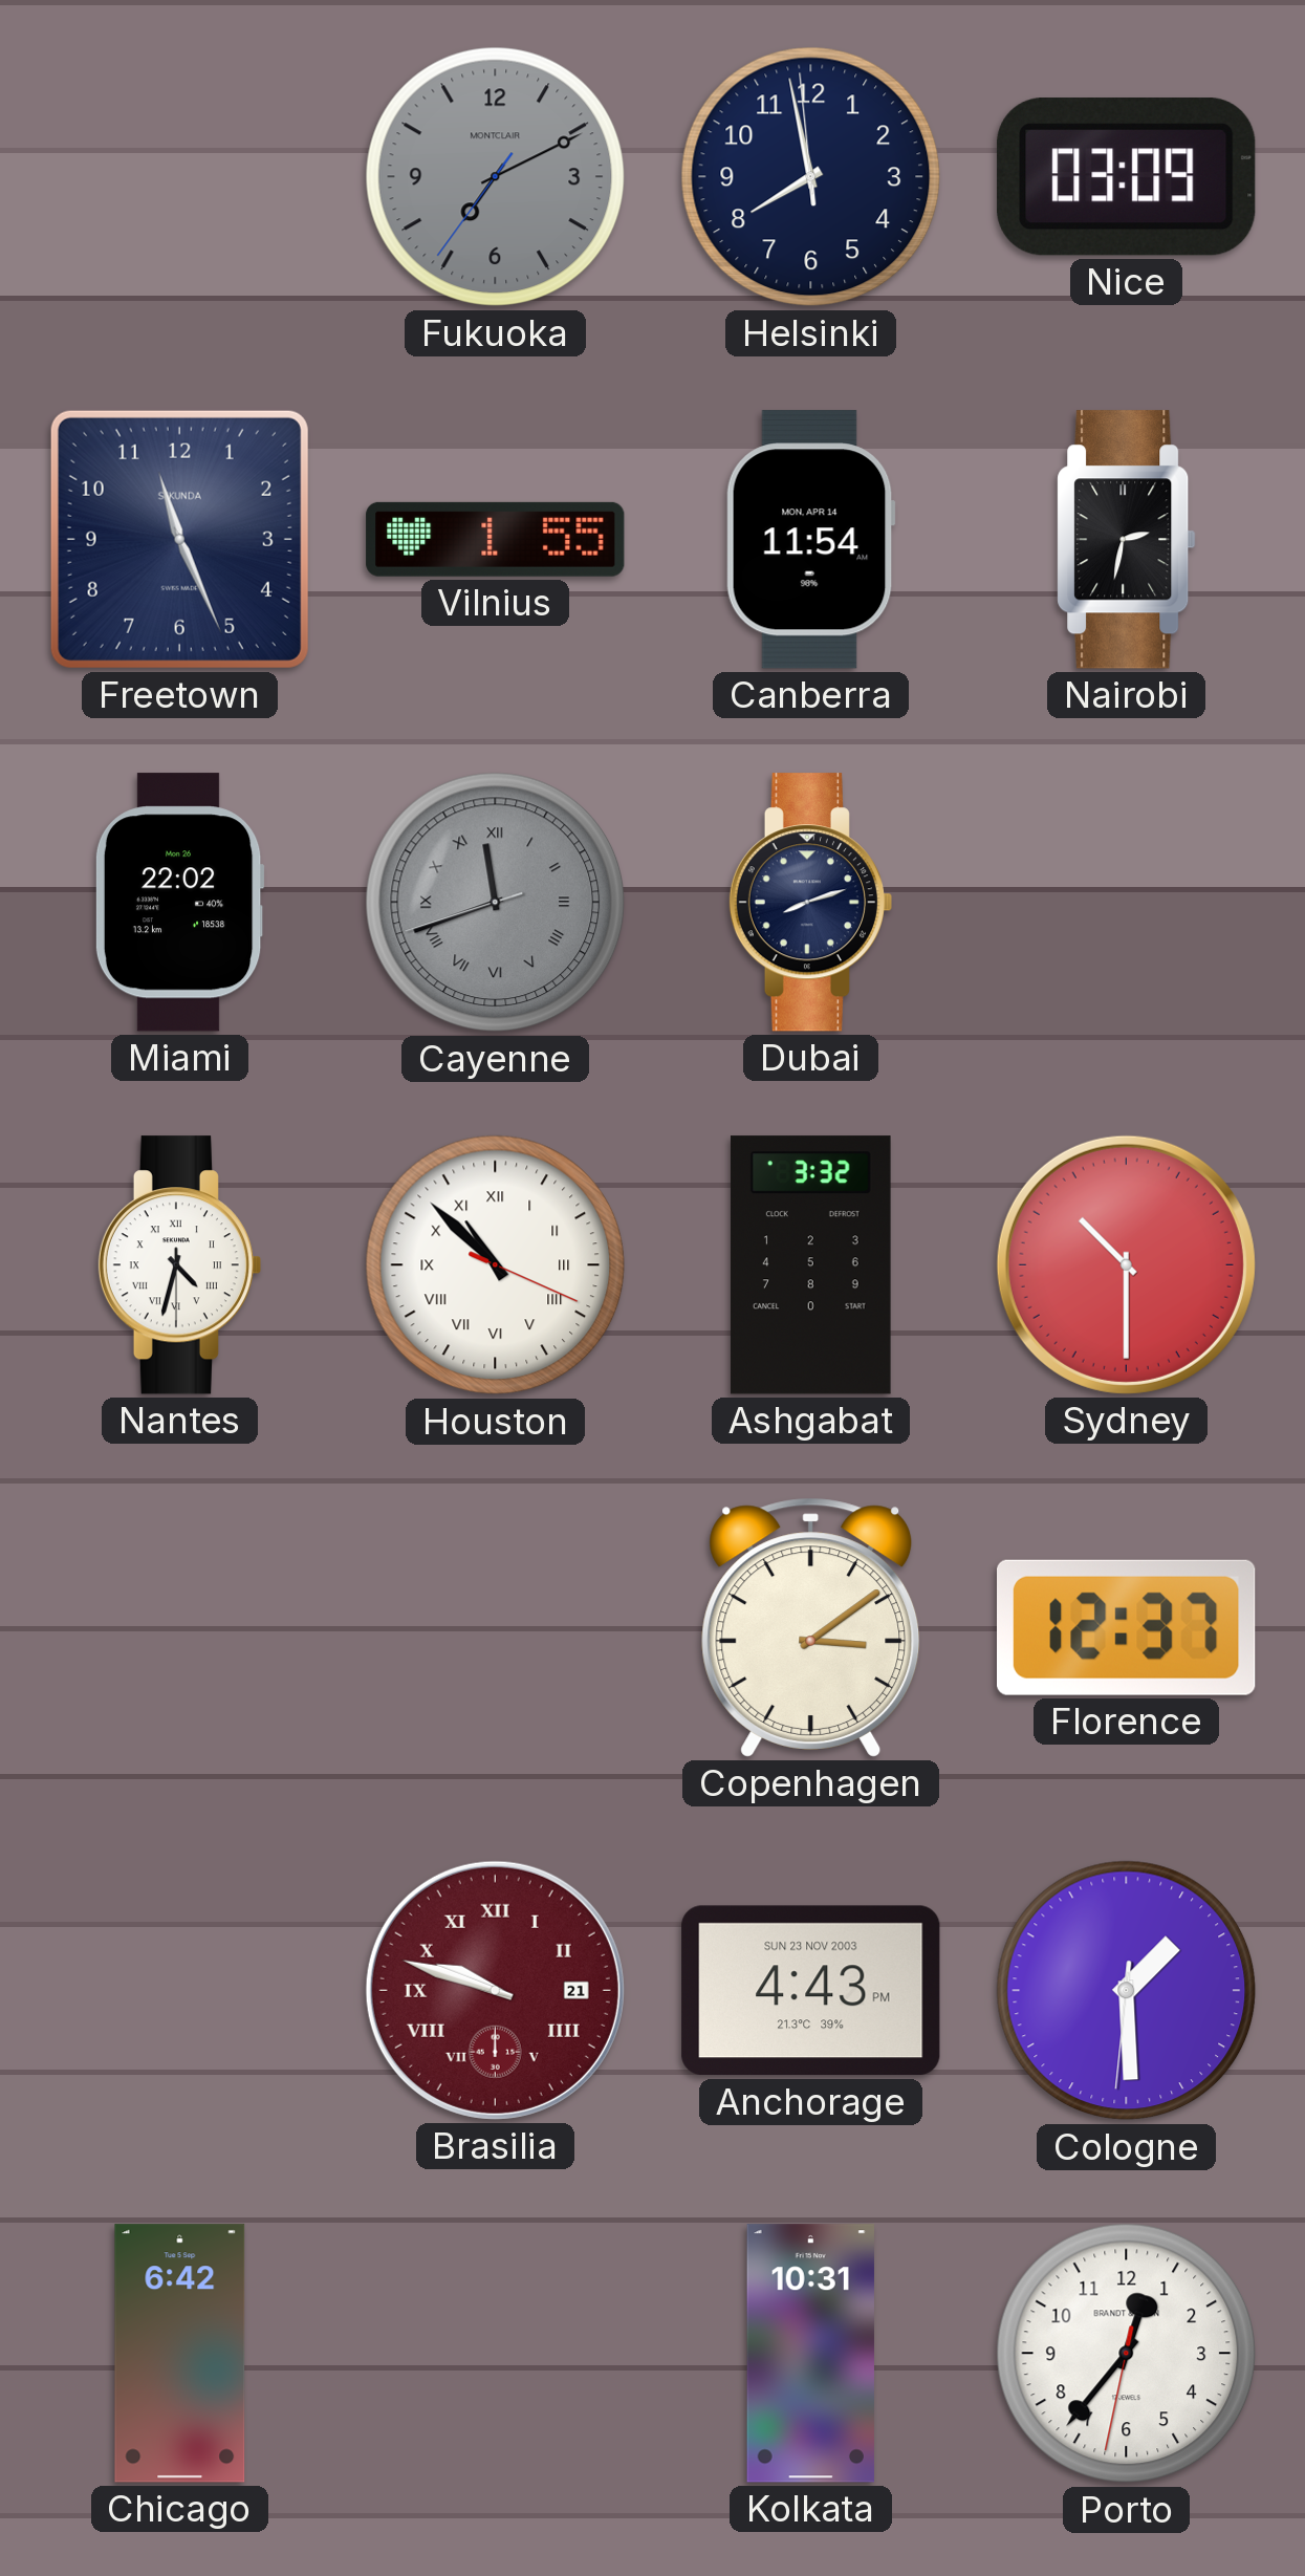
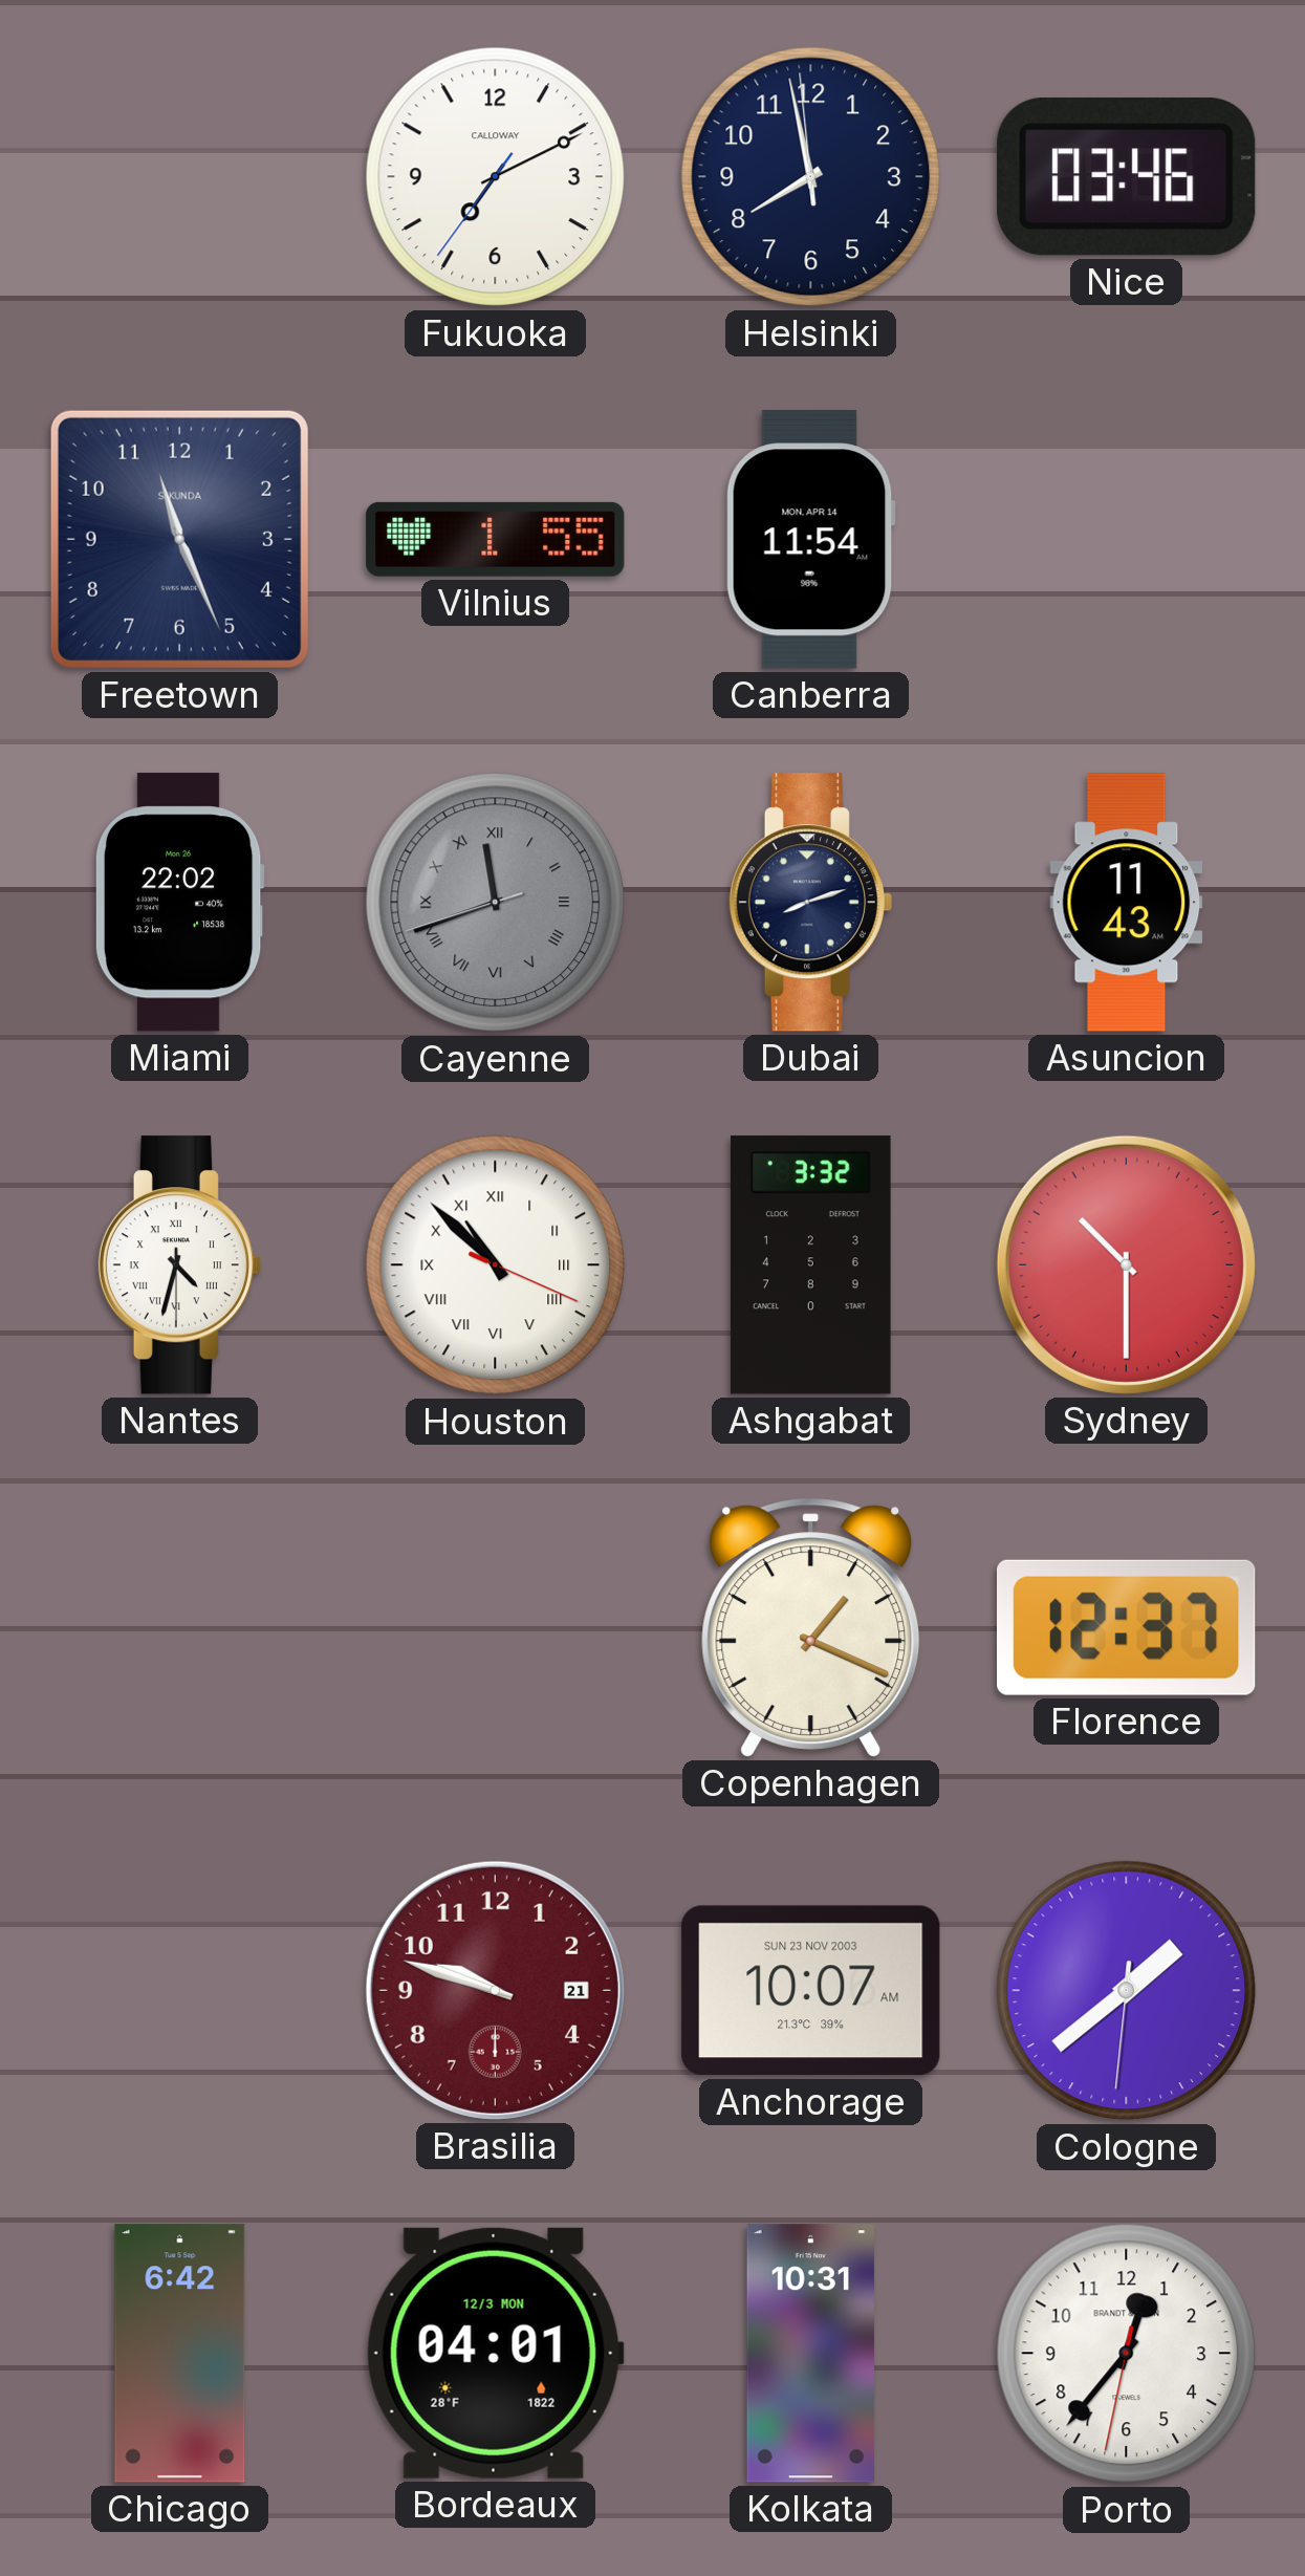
Fukuoka dial: grey -> white (496, 177)
Fukuoka brand: MONTCLAIR -> CALLOWAY (496, 177)
Nice: 03:09 -> 03:46 (1127, 177)
Nairobi: 2:32 -> none (1127, 540)
Asuncion: none -> 11:43 (1127, 903)
Copenhagen: 3:09 -> 1:19 (811, 1627)
Brasilia numerals: Roman -> Arabic (495, 1990)
Anchorage: 4:43 -> 10:07 (811, 1991)
Cologne: 1:29 -> 1:38 (1127, 1991)
Bordeaux: none -> 04:01 (495, 2353)
